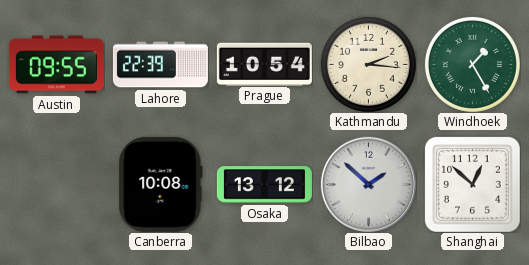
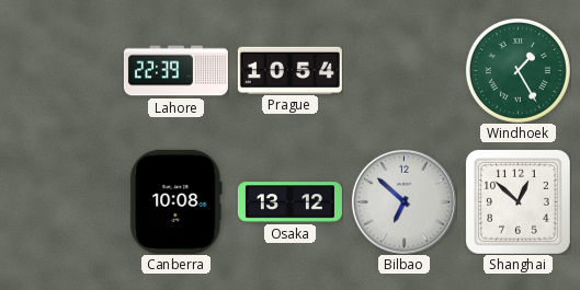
Austin: 09:55 -> none (56, 65)
Kathmandu: 2:16 -> none (368, 64)
Bilbao: 1:52 -> 6:52 (403, 201)
